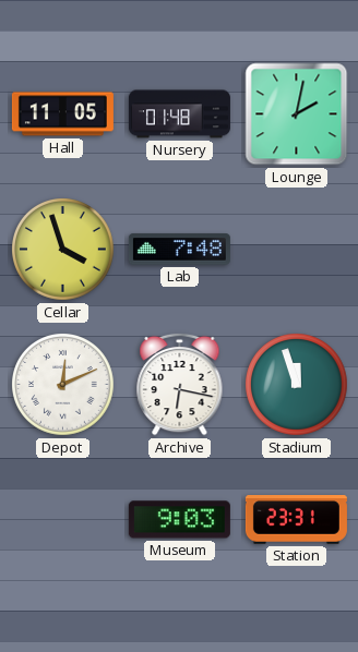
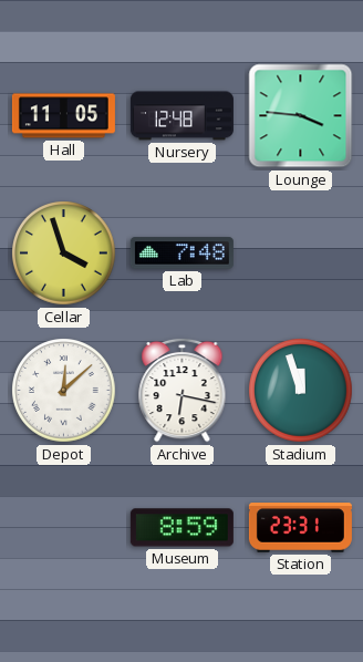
Nursery: 01:48 -> 12:48 (181, 116)
Lounge: 2:02 -> 3:46 (301, 116)
Depot: 12:11 -> 12:08 (64, 391)
Museum: 9:03 -> 8:59 (181, 528)
